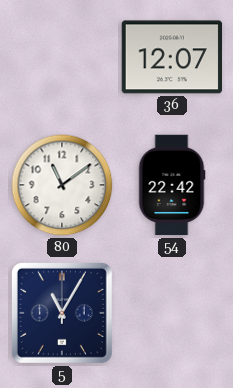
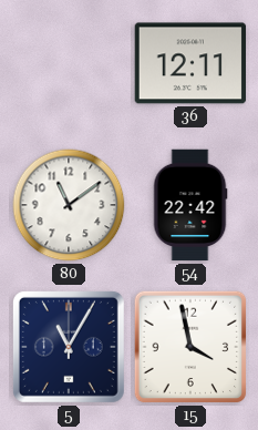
36: 12:07 -> 12:11 (190, 63)
15: none -> 3:58 (190, 347)
